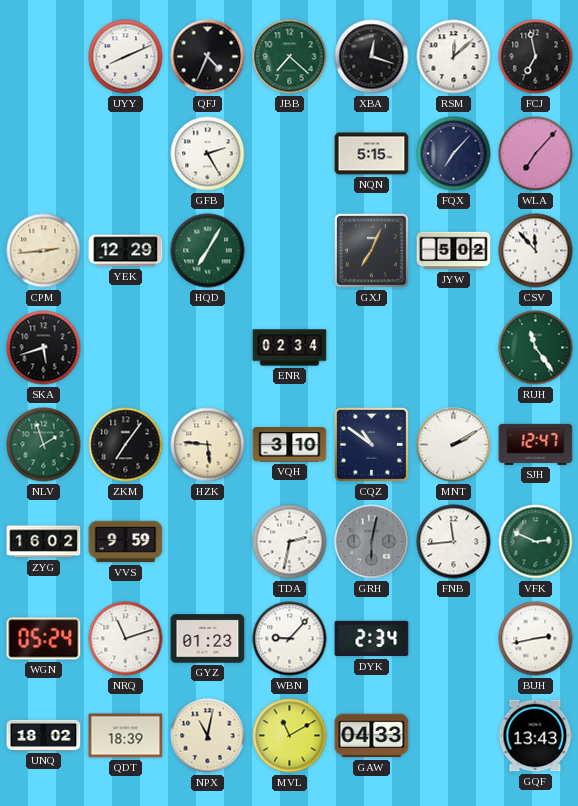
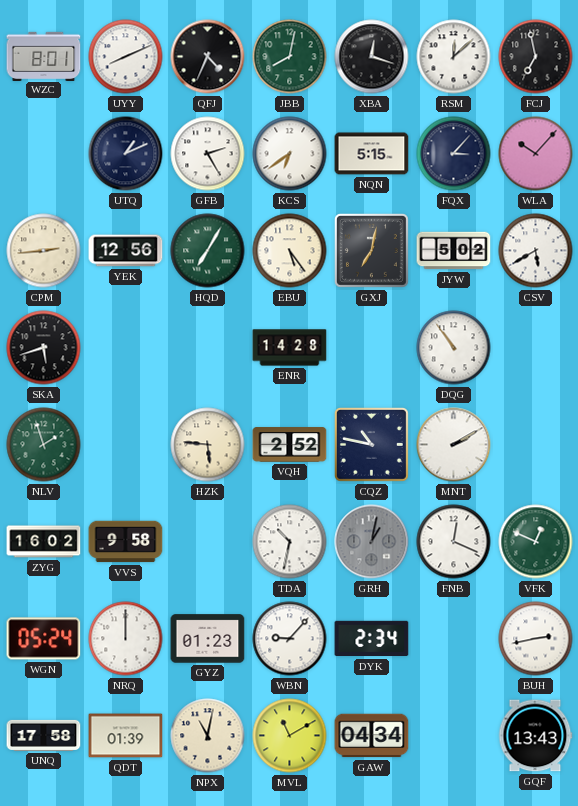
WZC: none -> 8:01 (44, 56)
JBB: 7:22 -> 8:02 (290, 57)
UTQ: none -> 1:11 (126, 154)
KCS: none -> 6:39 (290, 154)
FQX: 7:07 -> 3:07 (454, 154)
WLA: 7:07 -> 10:07 (536, 154)
YEK: 12:29 -> 12:56 (126, 251)
EBU: none -> 5:24 (290, 251)
GXJ: 7:04 -> 7:02 (371, 250)
CSV: 11:53 -> 5:40 (536, 251)
ENR: 02:34 -> 14:28 (290, 348)
DQG: none -> 10:54 (454, 348)
RUH: 11:24 -> none (536, 348)
ZKM: 7:06 -> none (126, 445)
VQH: 3:10 -> 2:52 (290, 445)
CQZ: 10:51 -> 10:47 (371, 444)
SJH: 12:47 -> none (536, 444)
VVS: 9:59 -> 9:58 (126, 542)
TDA: 2:32 -> 10:32 (290, 542)
GRH: 6:02 -> 1:02 (372, 542)
FNB: 11:44 -> 12:19 (454, 542)
VFK: 2:49 -> 12:49 (536, 542)
NRQ: 11:12 -> 12:00 (126, 639)
UNQ: 18:02 -> 17:58 (44, 735)
QDT: 18:39 -> 01:39 (126, 736)
GAW: 04:33 -> 04:34 (372, 736)
